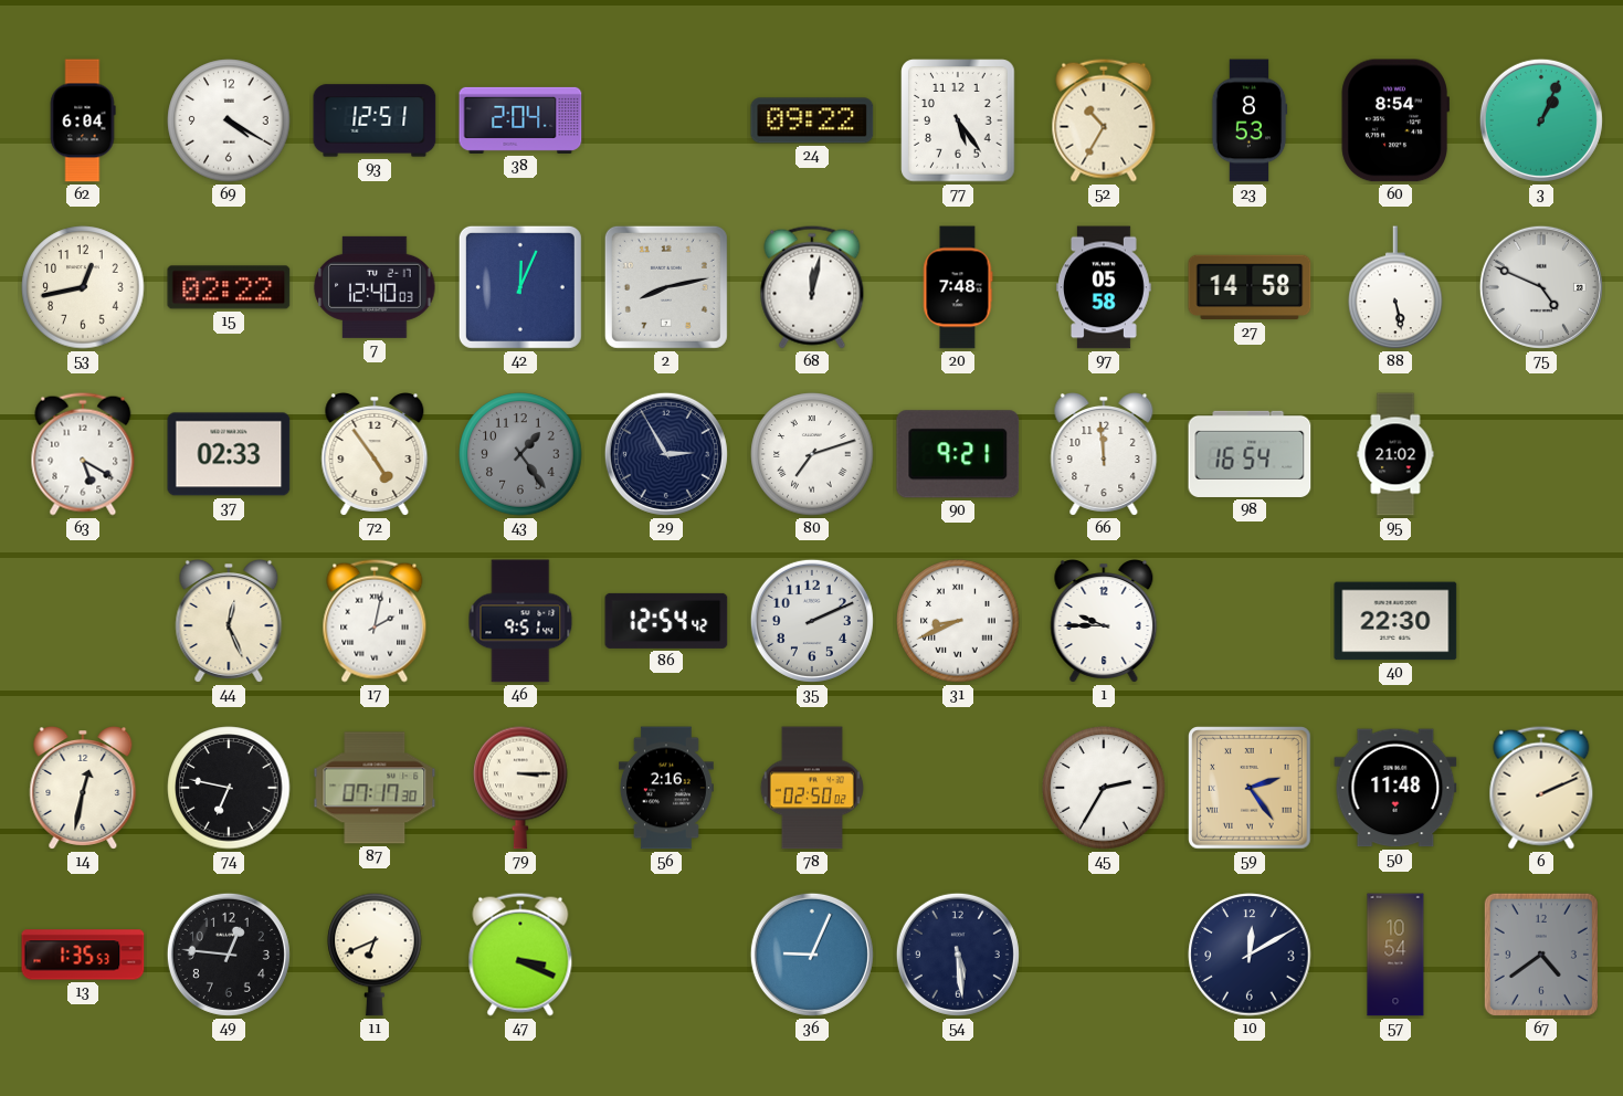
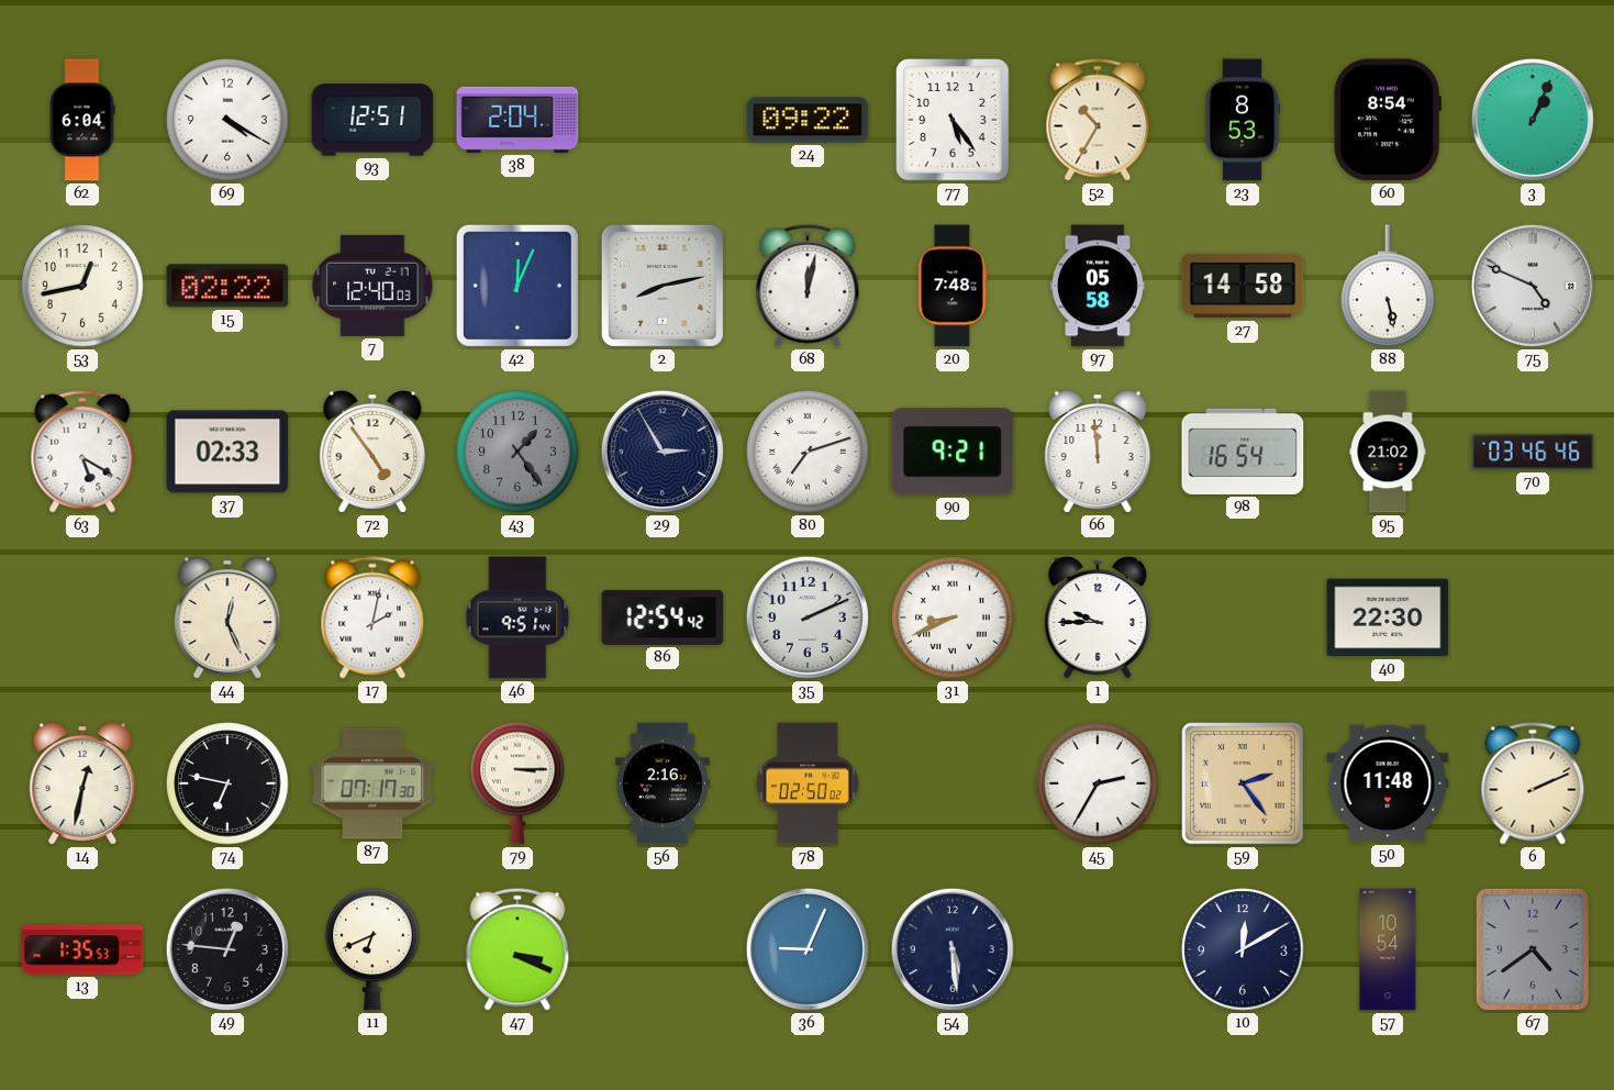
70: none -> 03:46 (1533, 452)
